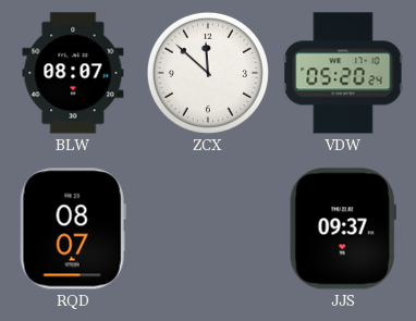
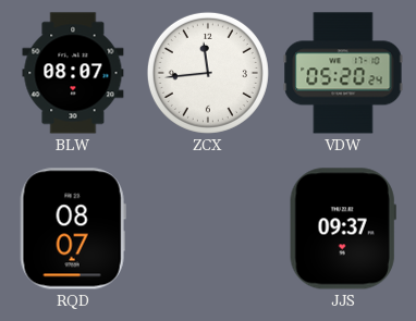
ZCX: 11:52 -> 11:44 (208, 73)
